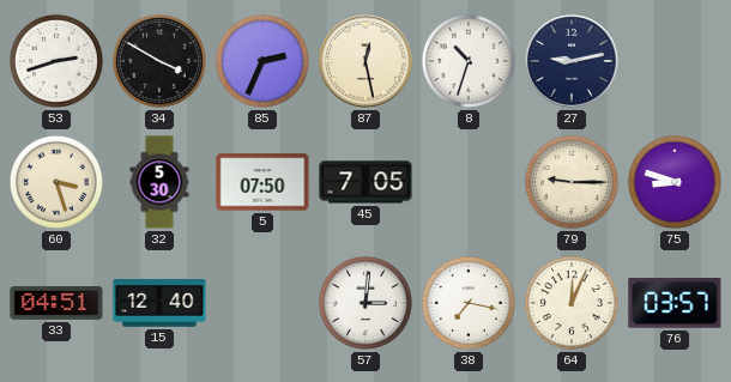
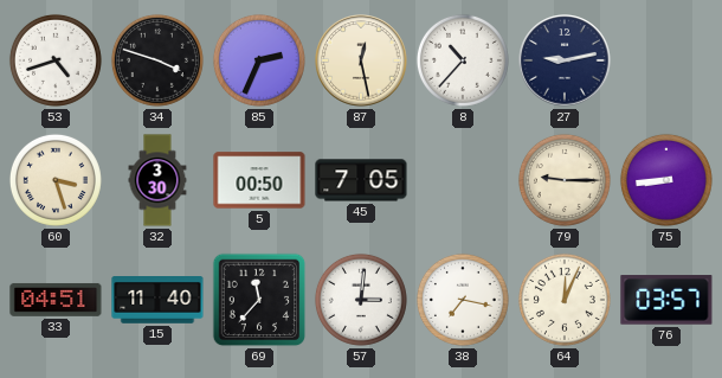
53: 2:42 -> 4:42 (56, 60)
34: 3:50 -> 3:48 (157, 60)
8: 10:33 -> 10:37 (463, 60)
32: 5:30 -> 3:30 (157, 180)
5: 07:50 -> 00:50 (259, 180)
75: 8:48 -> 8:44 (666, 180)
15: 12:40 -> 11:40 (157, 301)
69: none -> 11:37 (259, 300)
